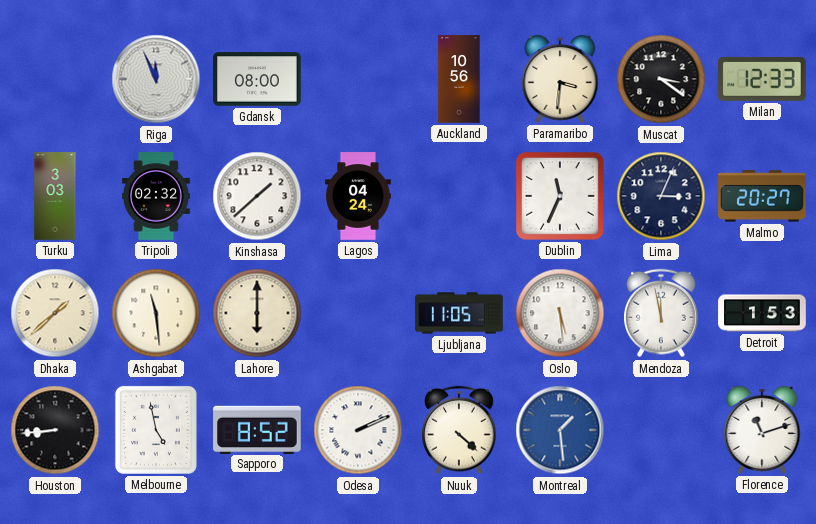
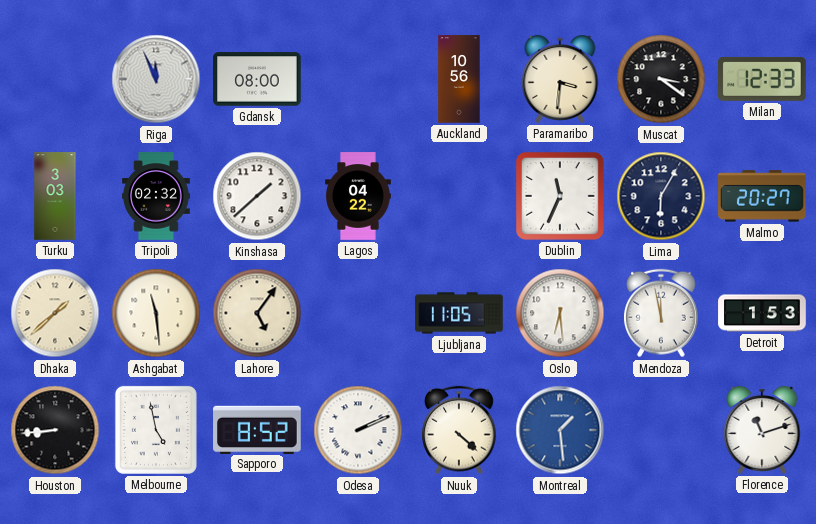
Lagos: 04:24 -> 04:22 (358, 196)
Lima: 3:04 -> 6:05 (661, 196)
Lahore: 6:00 -> 5:06 (257, 313)
Oslo: 5:29 -> 6:29 (560, 313)
